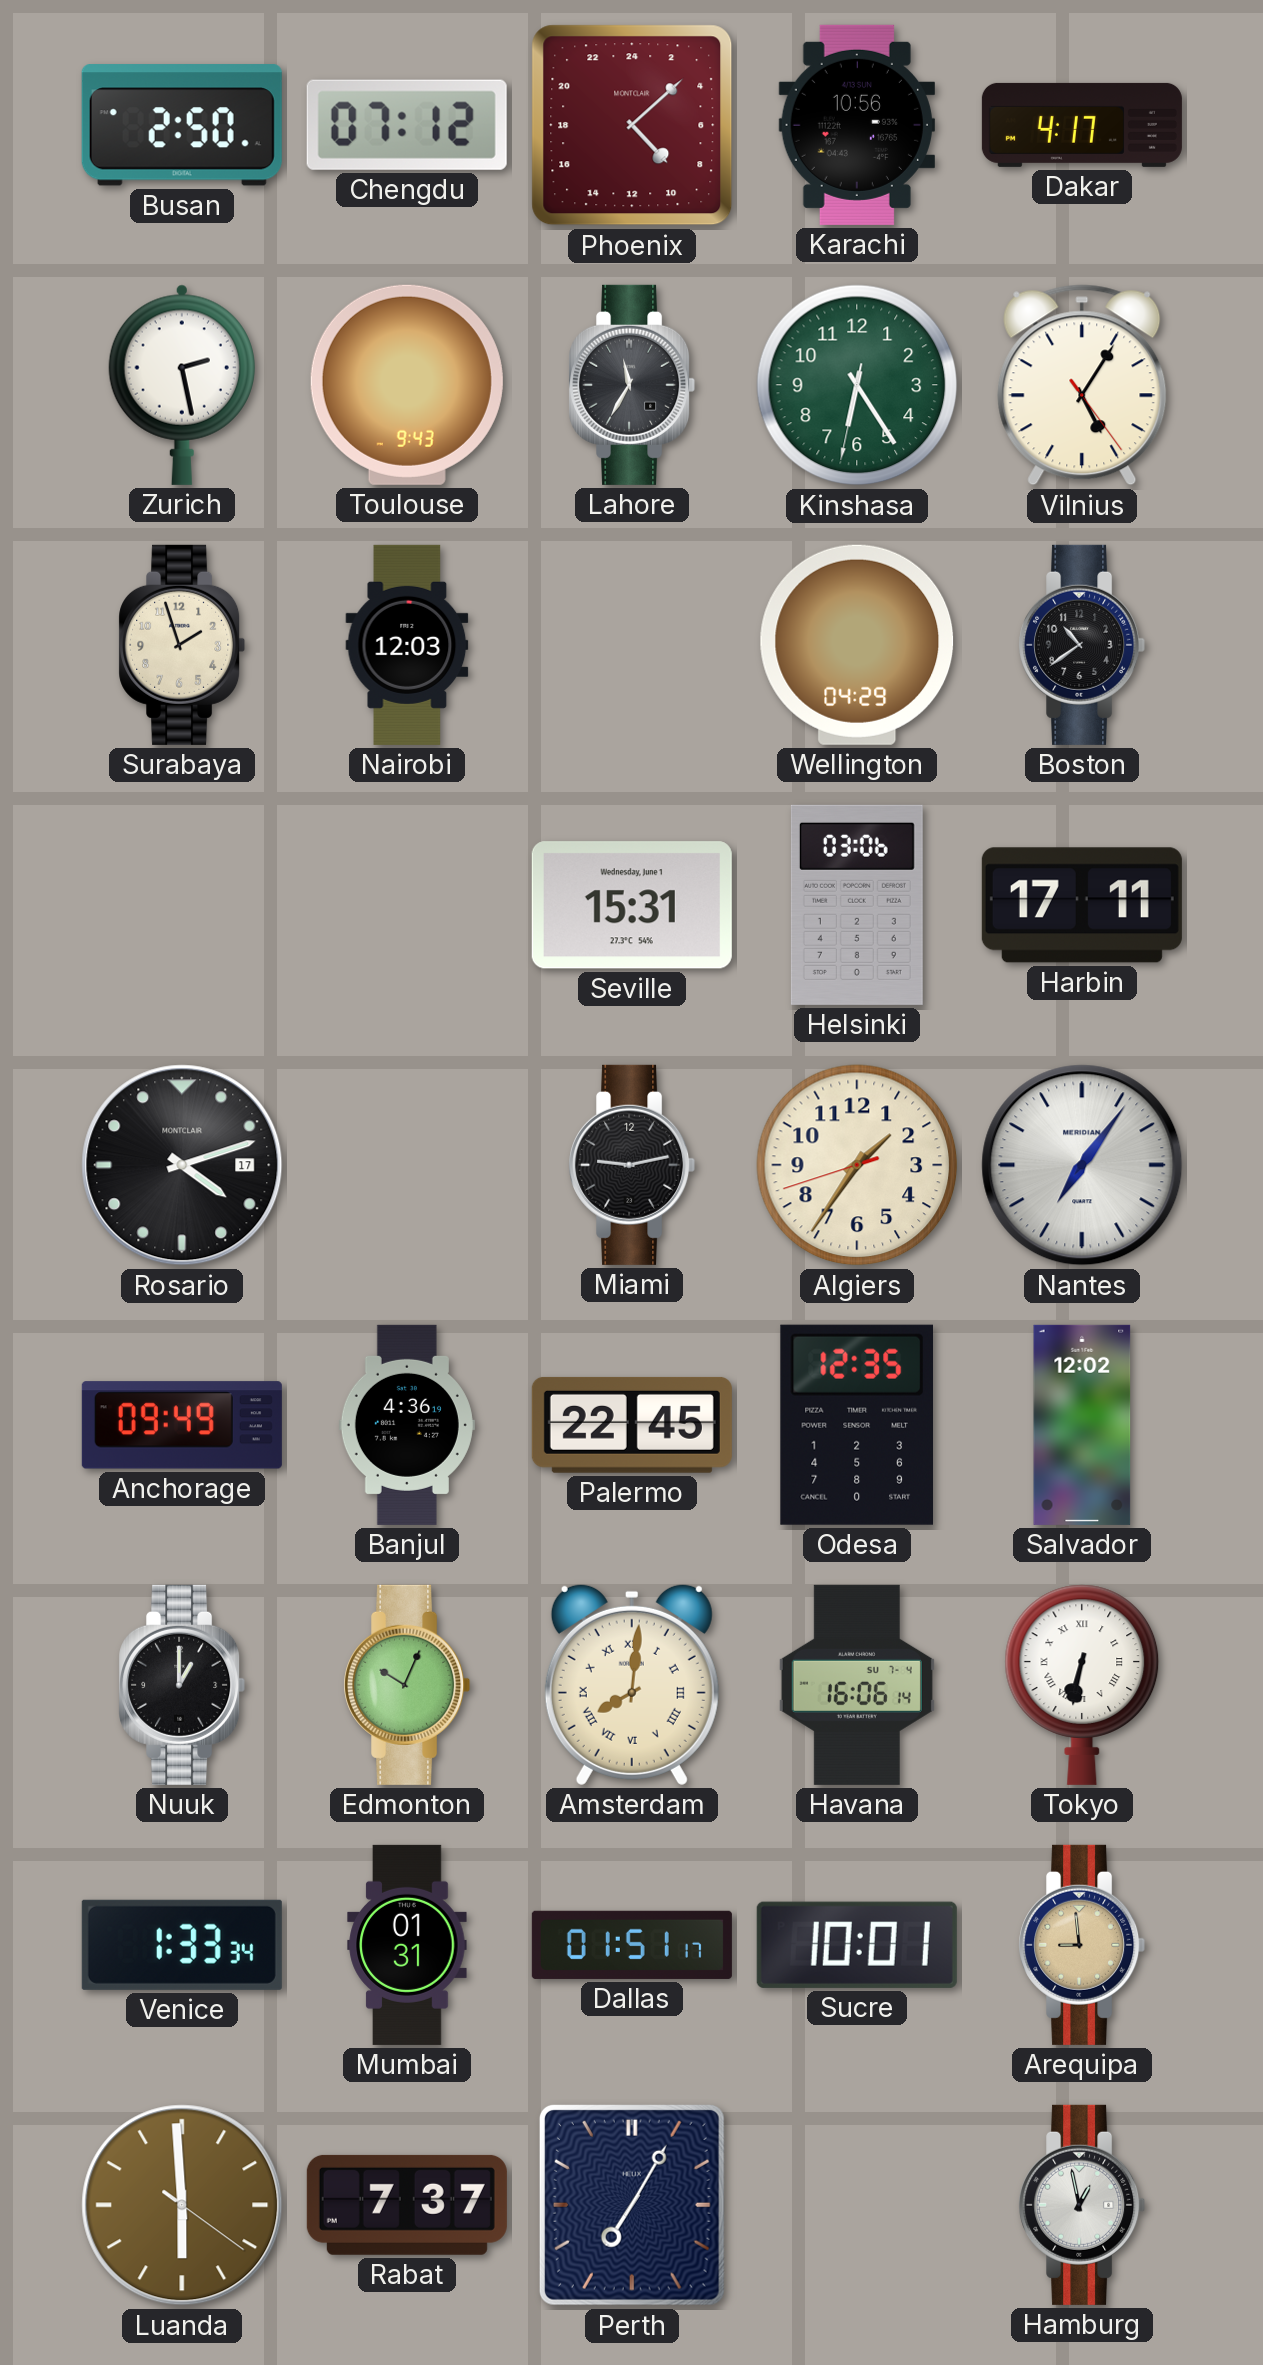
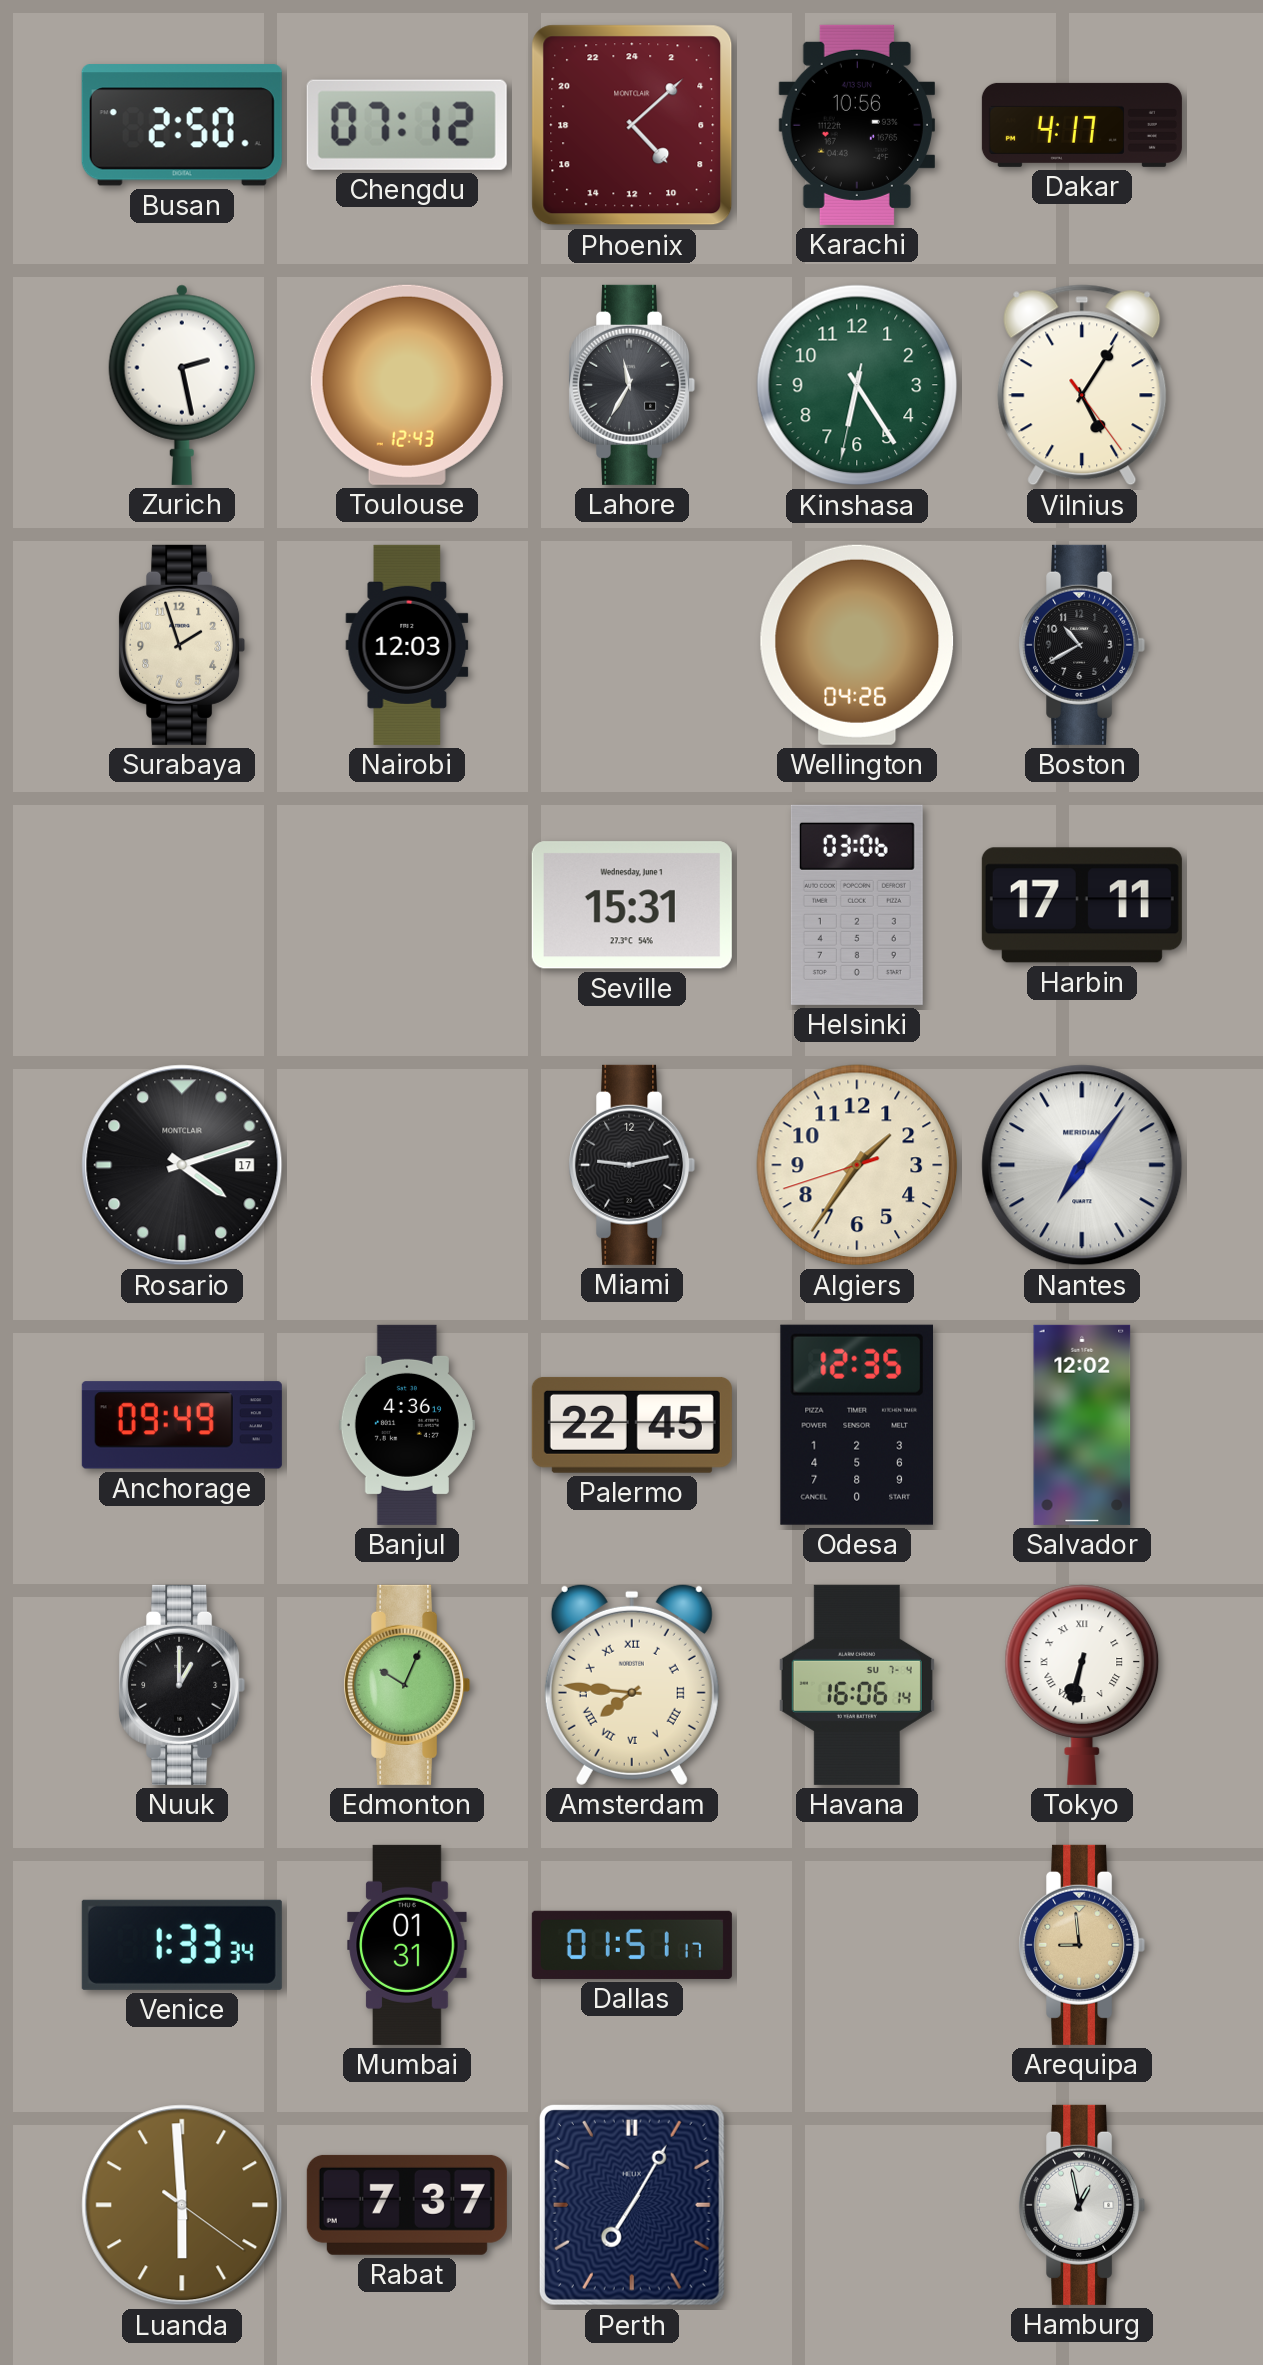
Toulouse: 9:43 -> 12:43 (407, 385)
Wellington: 04:29 -> 04:26 (857, 645)
Boston: 10:39 -> 10:40 (1082, 645)
Amsterdam: 8:01 -> 7:46 (632, 1684)
Sucre: 10:01 -> none (857, 1945)
